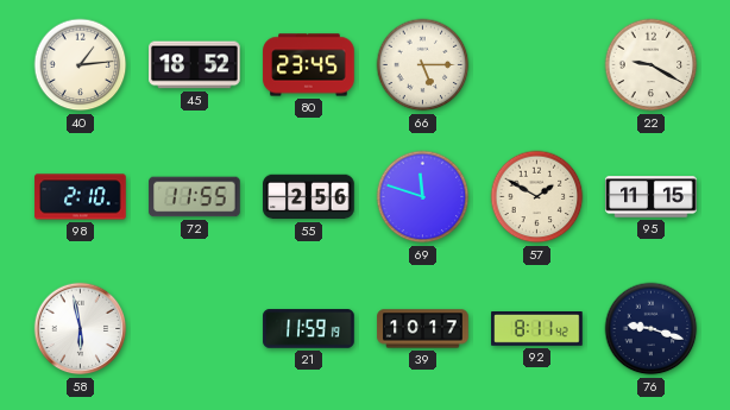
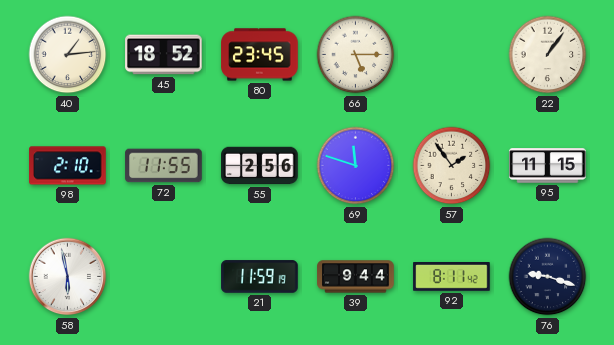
22: 9:20 -> 1:06 (548, 55)
57: 1:50 -> 1:54 (452, 166)
39: 10:17 -> 9:44 (356, 277)
